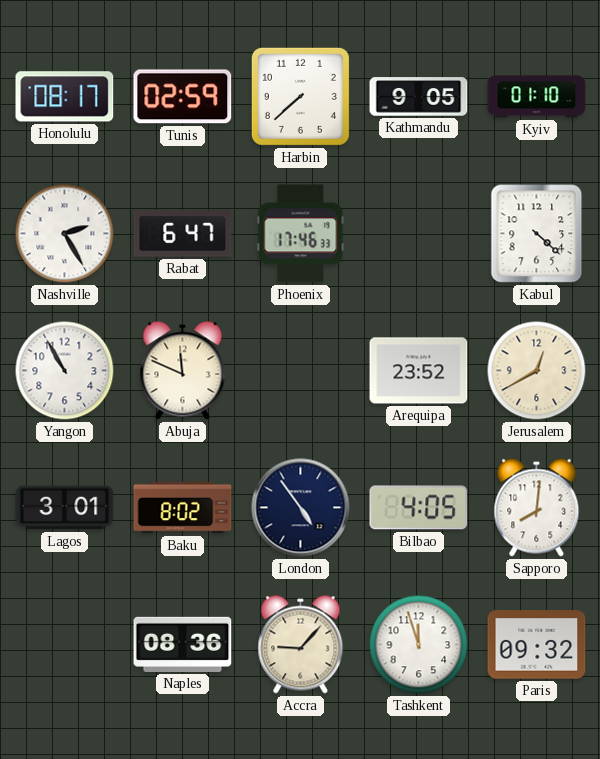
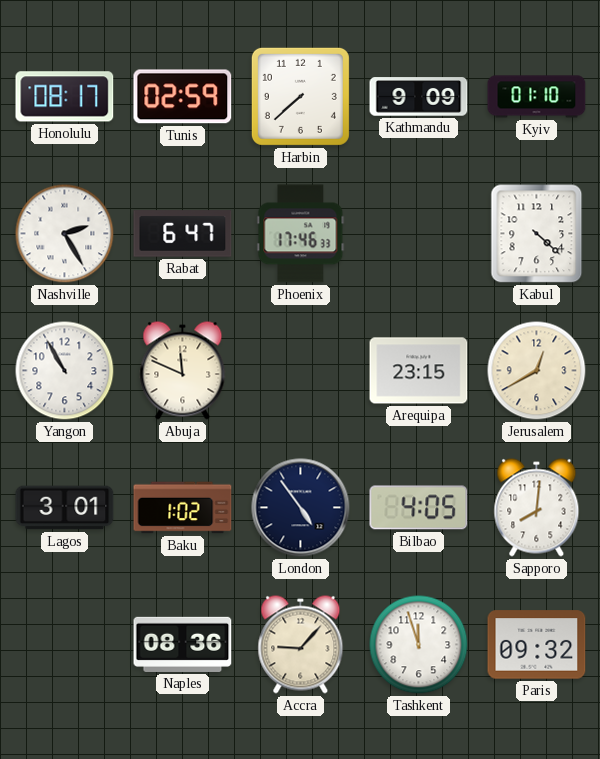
Kathmandu: 9:05 -> 9:09 (419, 97)
Arequipa: 23:52 -> 23:15 (419, 371)
Baku: 8:02 -> 1:02 (183, 508)
